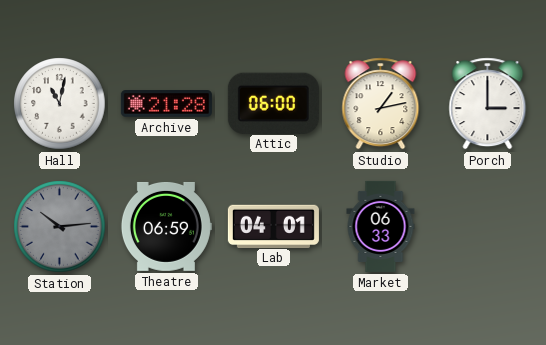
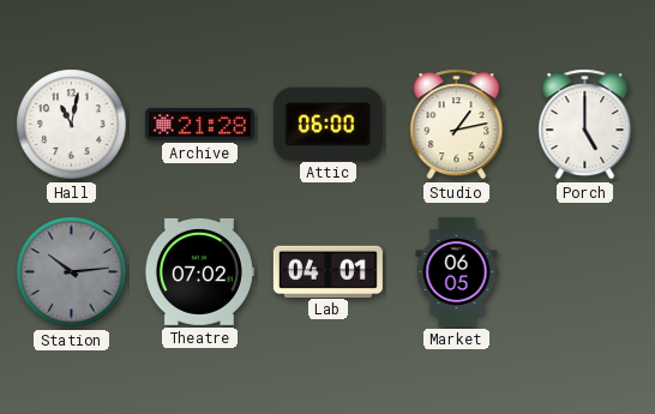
Porch: 3:00 -> 5:00 (585, 125)
Theatre: 06:59 -> 07:02 (199, 271)
Market: 06:33 -> 06:05 (457, 271)
